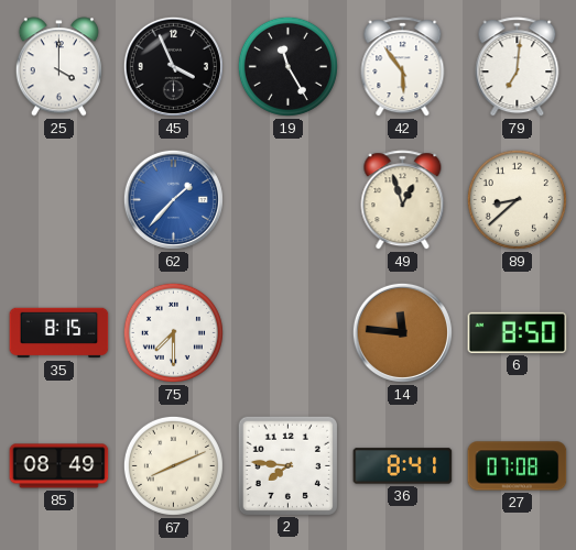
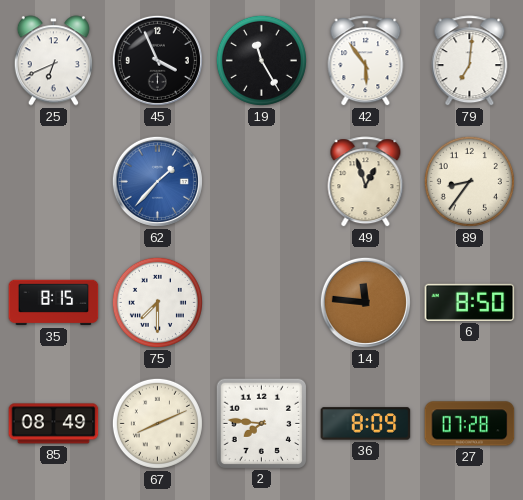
25: 4:00 -> 6:41 (53, 61)
89: 8:38 -> 8:36 (469, 181)
36: 8:41 -> 8:09 (366, 424)
27: 07:08 -> 07:28 (470, 424)
